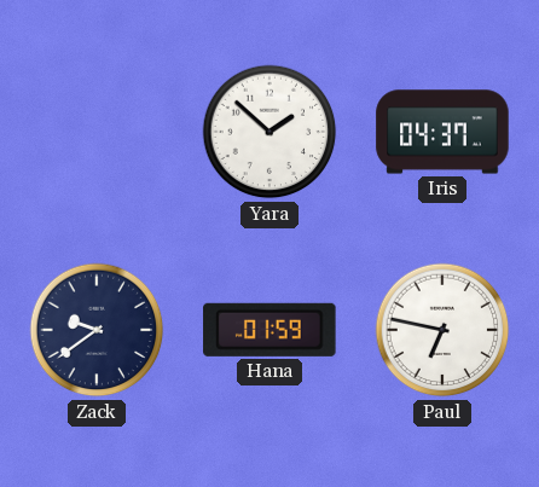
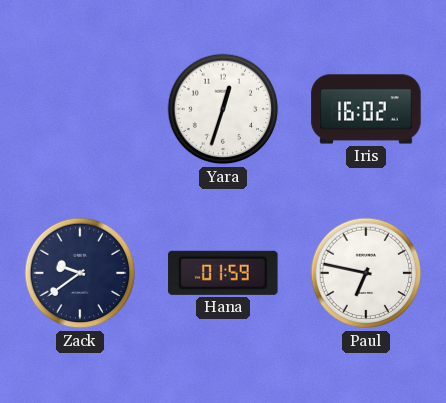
Yara: 1:52 -> 12:33 (223, 109)
Iris: 04:37 -> 16:02 (366, 109)
